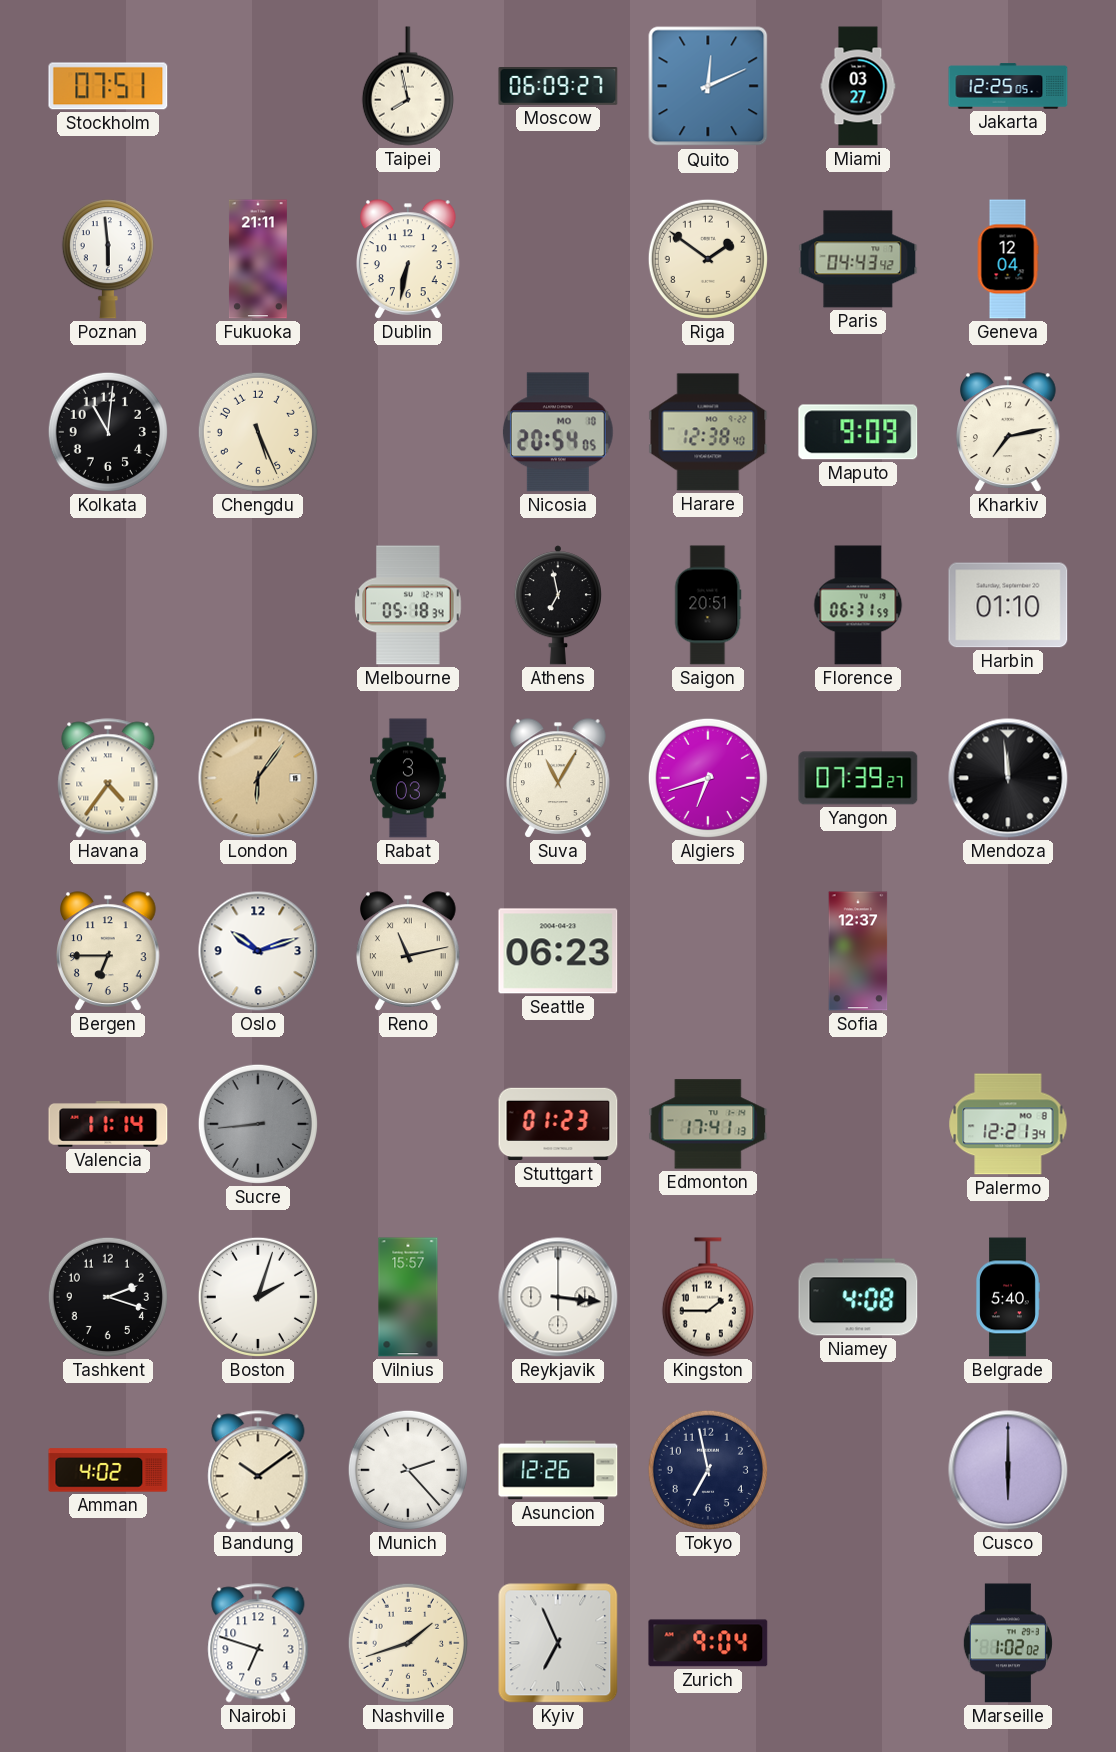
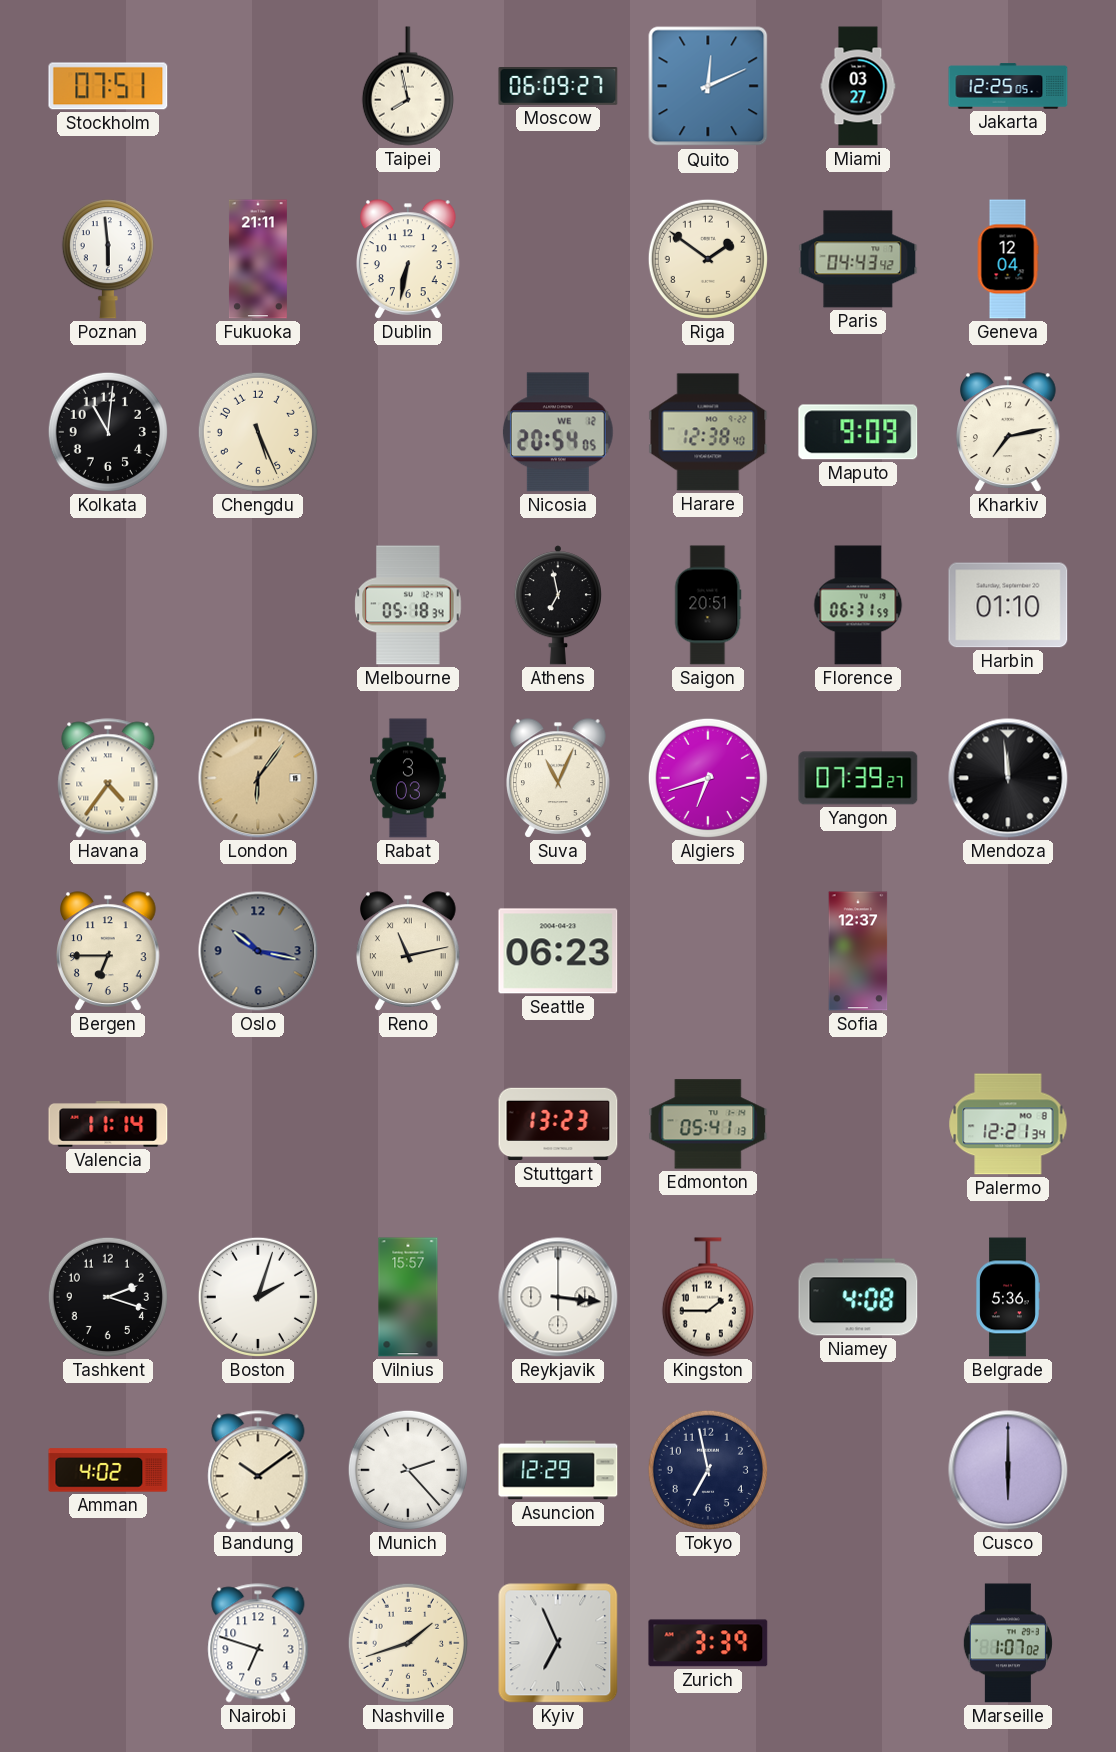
Nicosia date: MO 10 -> WE 12 (558, 432)
Suva: 11:05 -> 11:04 (559, 778)
Oslo: 10:12 -> 10:17 (258, 951)
Oslo dial: white -> grey (258, 951)
Sucre: 8:44 -> none (258, 1124)
Stuttgart: 01:23 -> 13:23 (558, 1124)
Edmonton: 17:41 -> 05:41 (708, 1124)
Belgrade: 5:40 -> 5:36 (1008, 1297)
Asuncion: 12:26 -> 12:29 (558, 1470)
Zurich: 9:04 -> 3:39 (708, 1643)
Marseille: 1:02 -> 1:07 (1008, 1643)
